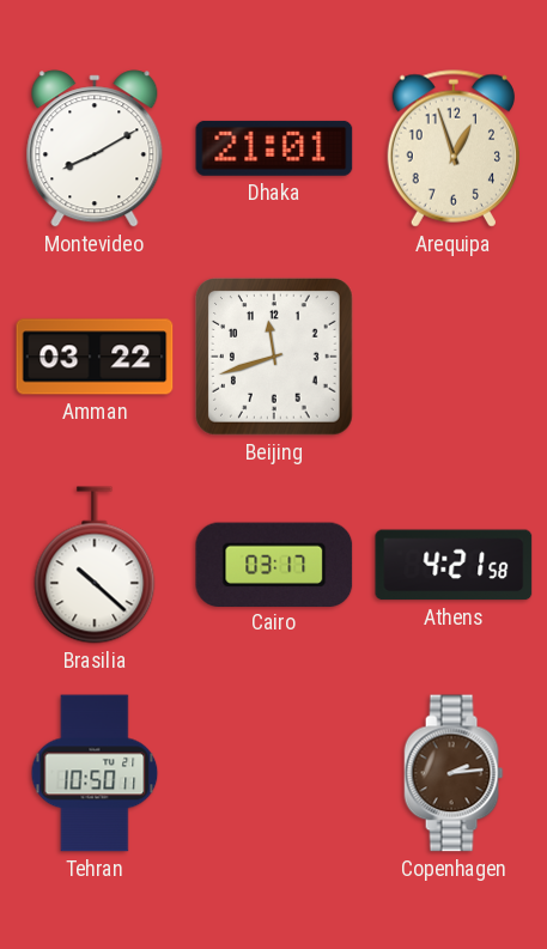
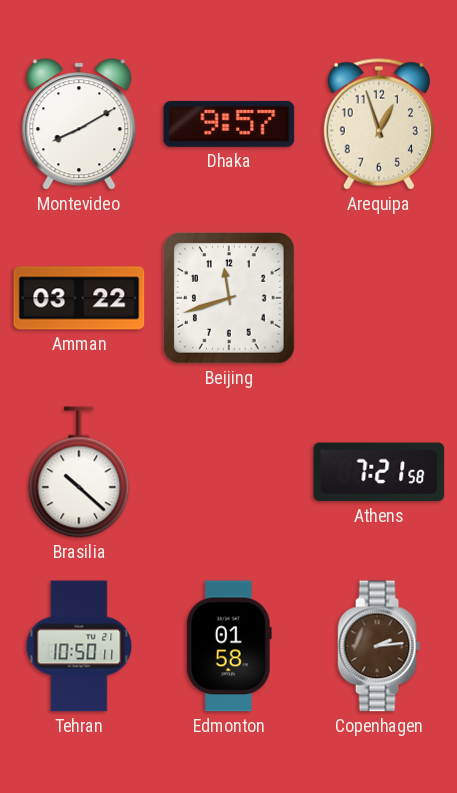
Dhaka: 21:01 -> 9:57 (229, 124)
Cairo: 03:17 -> none (274, 564)
Athens: 4:21 -> 7:21 (379, 472)
Edmonton: none -> 01:58 (229, 646)
